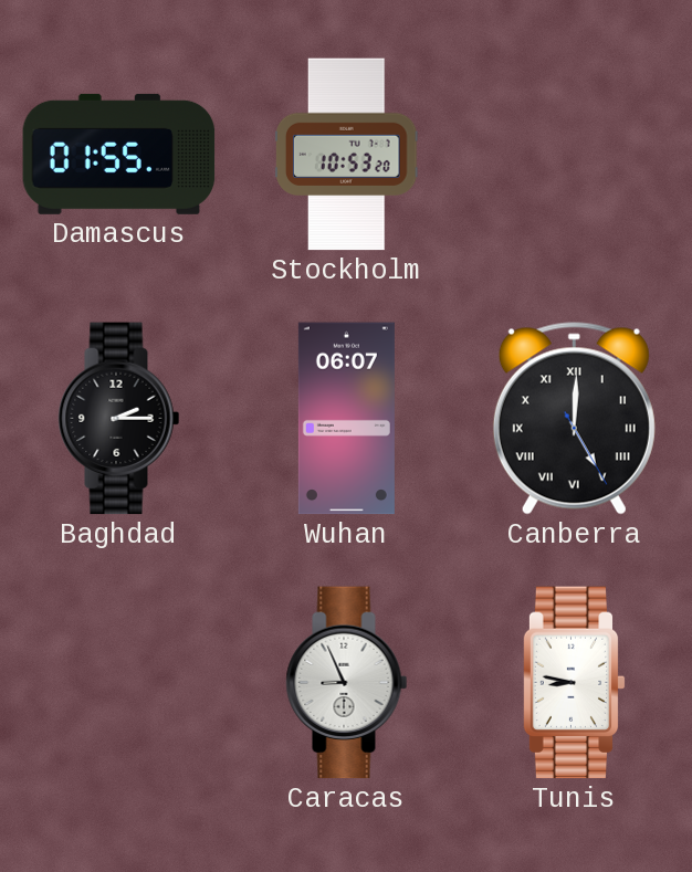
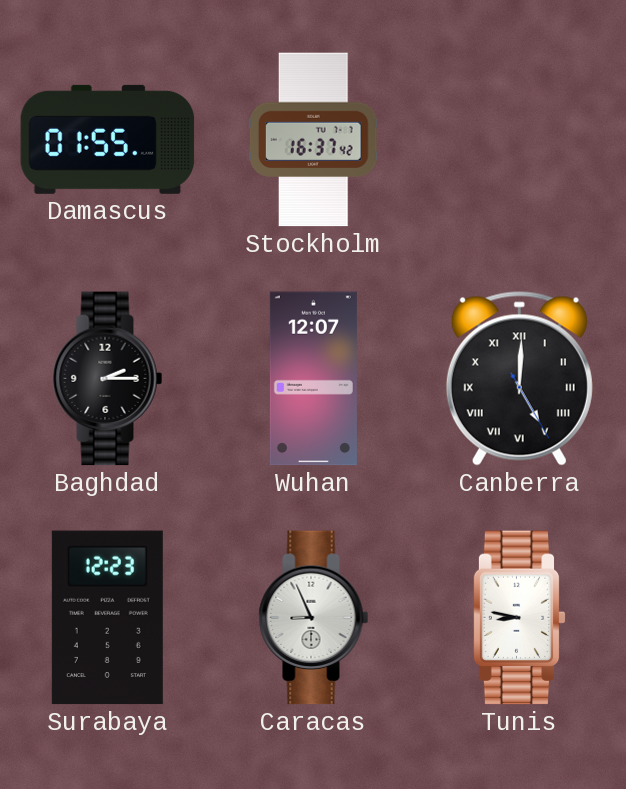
Stockholm: 10:53 -> 16:37 (313, 140)
Wuhan: 06:07 -> 12:07 (313, 379)
Surabaya: none -> 12:23 (107, 618)
